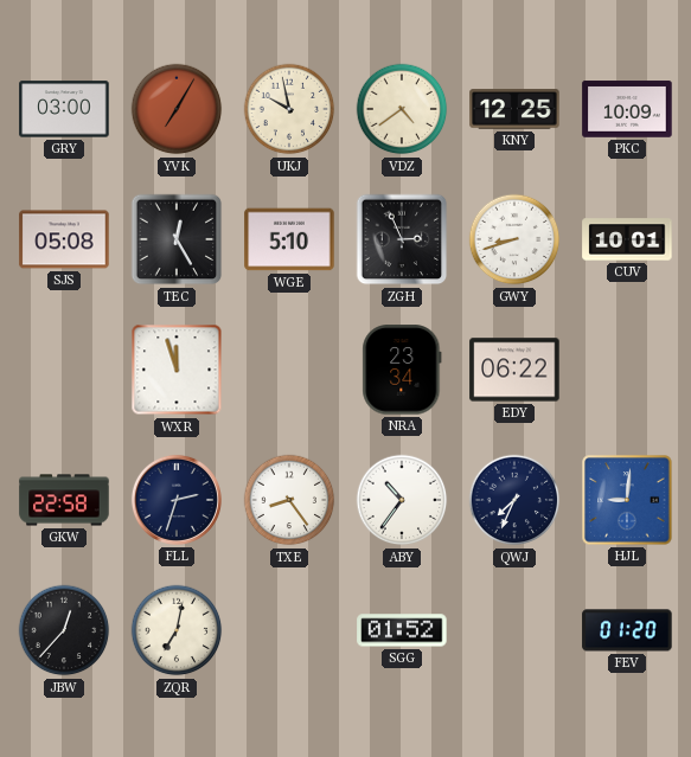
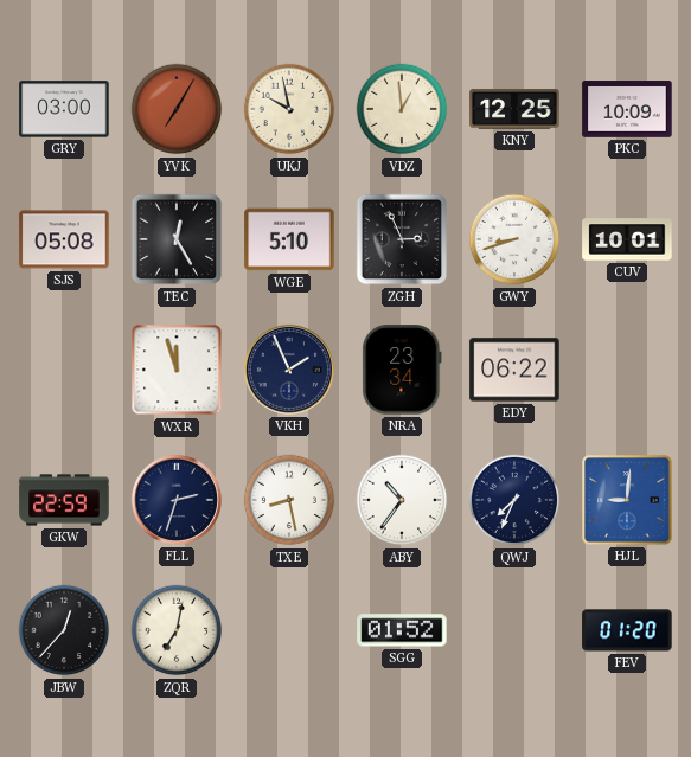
VDZ: 4:39 -> 12:59 (402, 109)
VKH: none -> 1:56 (289, 370)
GKW: 22:58 -> 22:59 (64, 500)
TXE: 8:24 -> 8:28 (289, 500)
